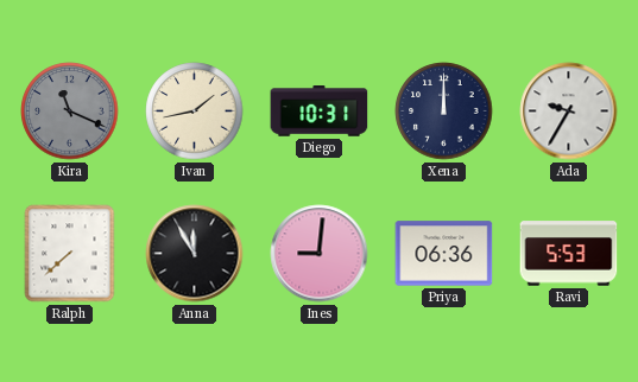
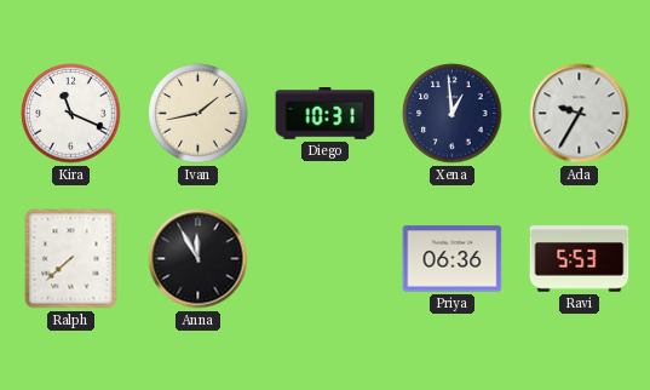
Kira dial: grey -> white (71, 114)
Xena: 12:00 -> 12:59 (453, 114)
Ines: 9:01 -> none (320, 254)
